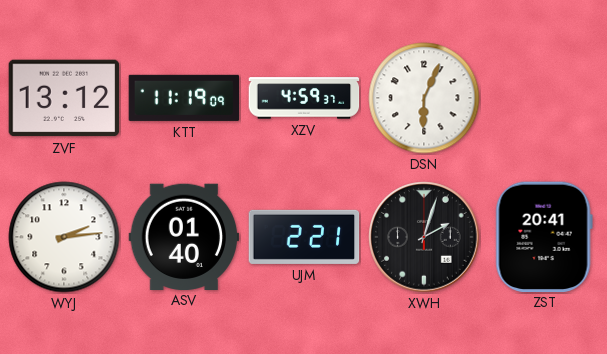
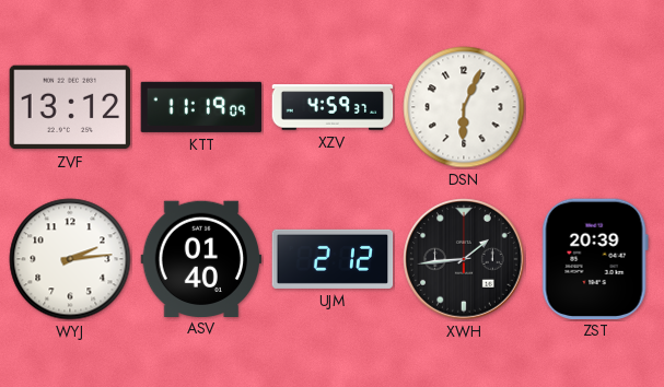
UJM: 2:21 -> 2:12 (333, 259)
XWH: 2:03 -> 1:44 (464, 259)
ZST: 20:41 -> 20:39 (595, 258)
